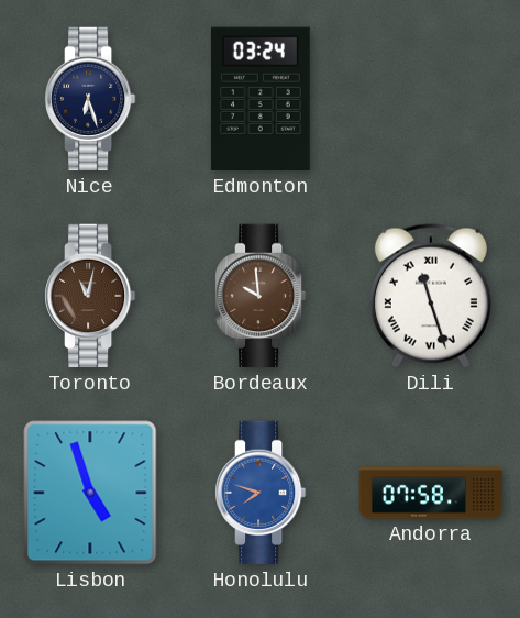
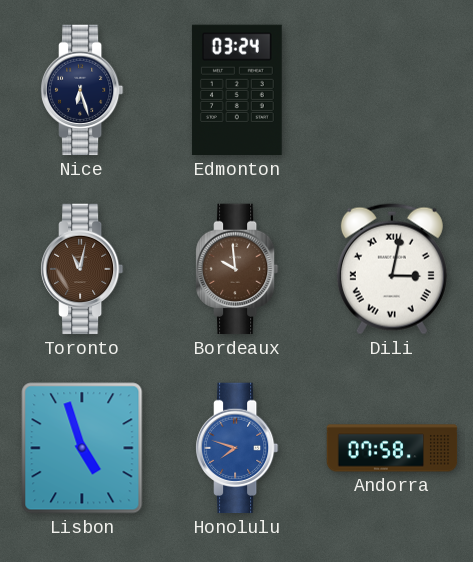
Dili: 11:27 -> 3:02 (392, 269)
